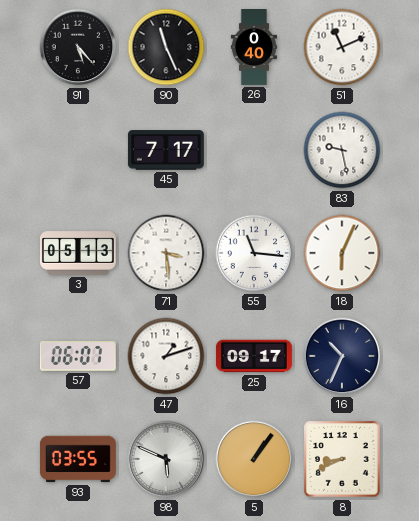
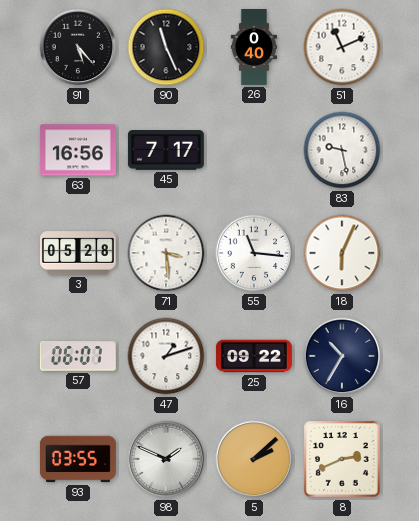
63: none -> 16:56 (78, 150)
3: 05:13 -> 05:28 (78, 253)
25: 09:17 -> 09:22 (254, 356)
16: 10:34 -> 10:35 (342, 356)
98: 5:49 -> 1:49 (166, 459)
5: 1:06 -> 2:08 (254, 459)
8: 8:41 -> 2:41 (343, 460)
